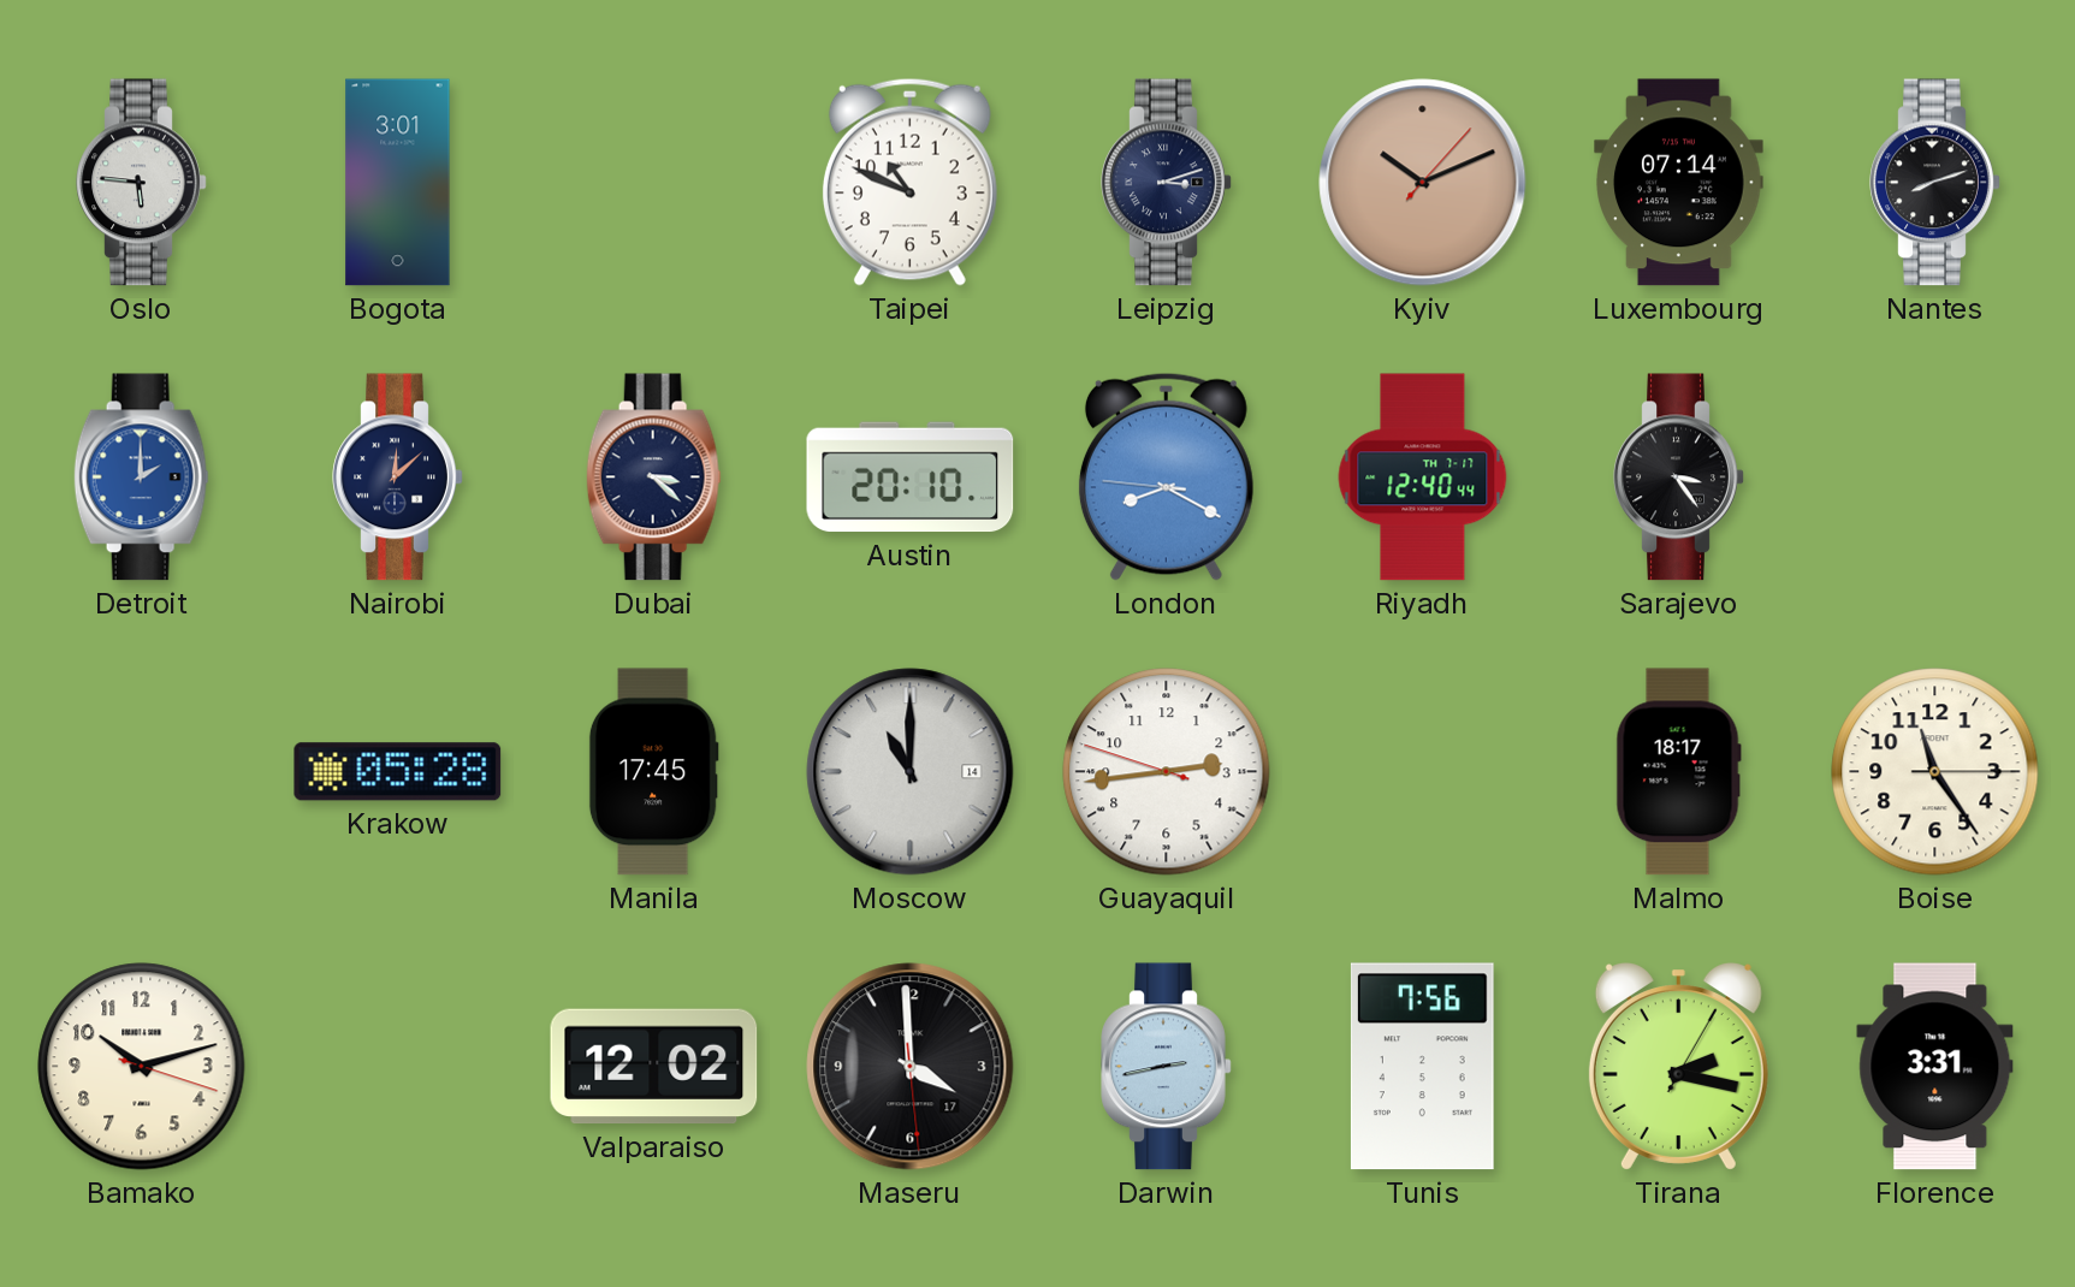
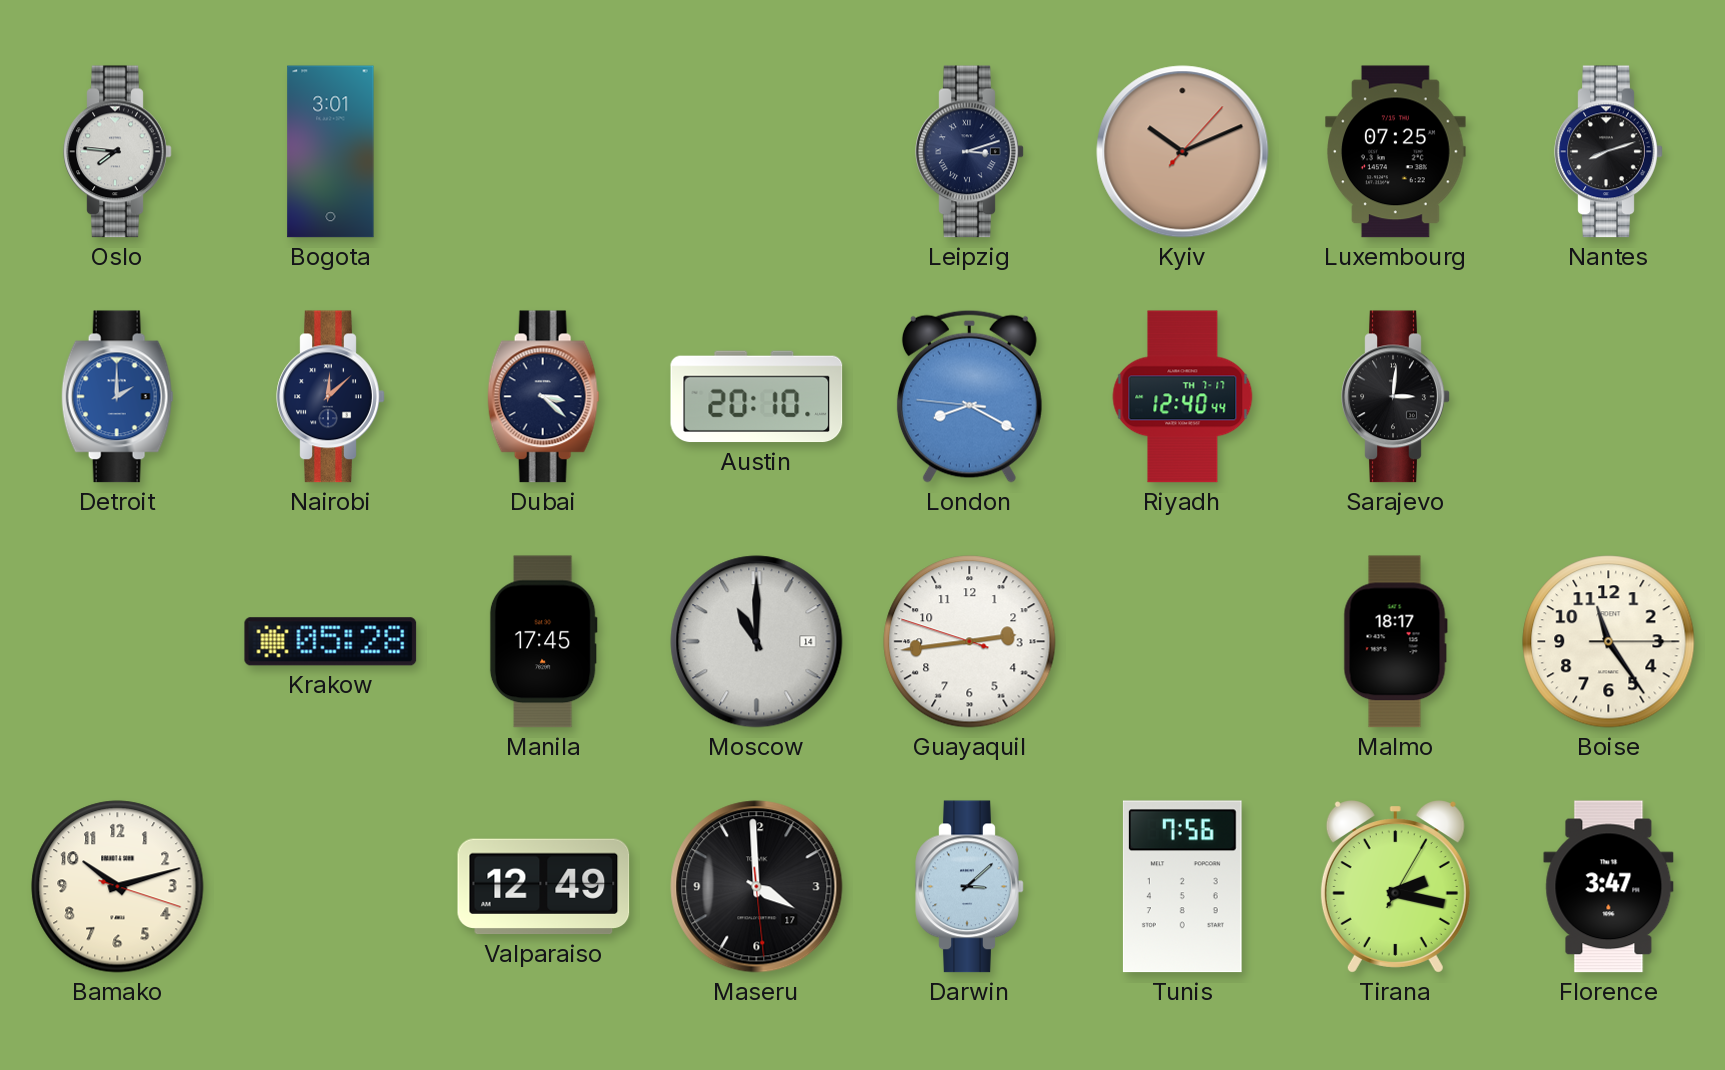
Oslo: 5:46 -> 7:46 (118, 152)
Taipei: 10:49 -> none (909, 182)
Luxembourg: 07:14 -> 07:25 (1396, 152)
Sarajevo: 3:24 -> 3:01 (1396, 397)
Valparaiso: 12:02 -> 12:49 (544, 887)
Darwin: 2:43 -> 3:08 (970, 887)
Florence: 3:31 -> 3:47 (1609, 887)
